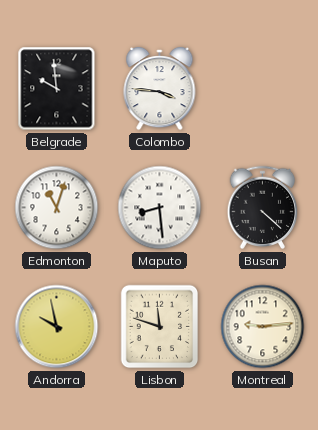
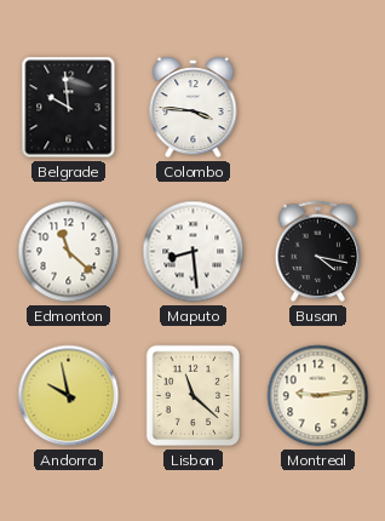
Edmonton: 11:03 -> 11:22 (69, 252)
Busan: 4:22 -> 4:17 (318, 252)
Lisbon: 11:48 -> 11:22 (194, 396)
